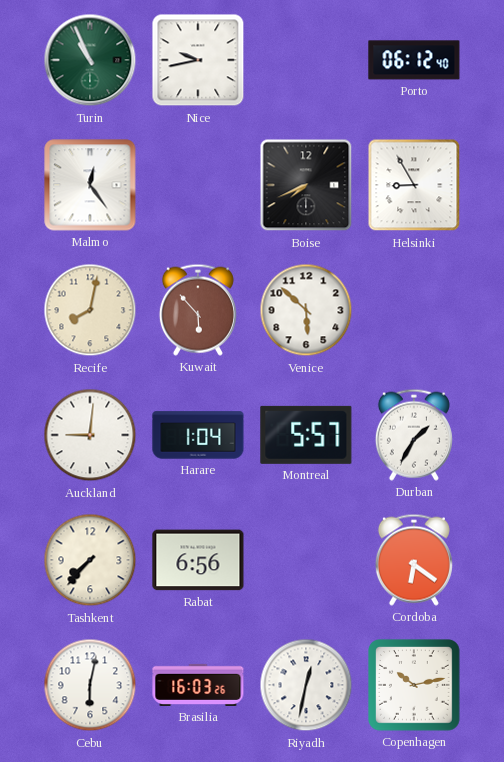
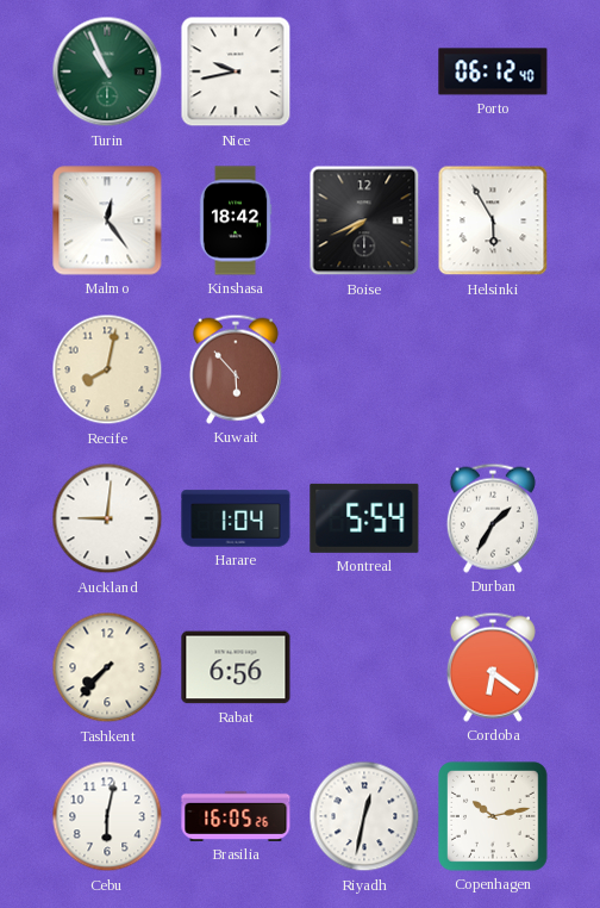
Kinshasa: none -> 18:42 (236, 220)
Helsinki: 8:55 -> 5:55 (493, 220)
Venice: 5:52 -> none (306, 310)
Montreal: 5:57 -> 5:54 (364, 518)
Brasilia: 16:03 -> 16:05 (236, 816)
